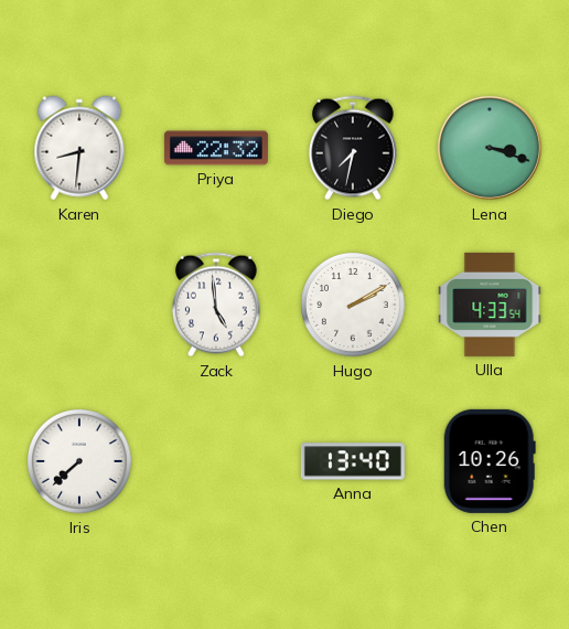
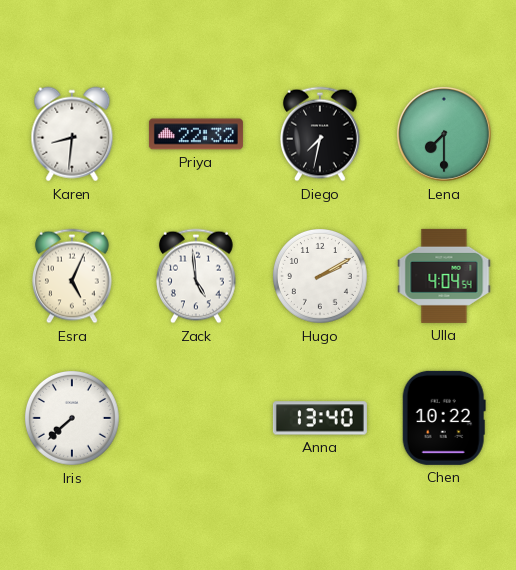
Lena: 3:18 -> 7:30 (444, 134)
Esra: none -> 5:04 (73, 276)
Ulla: 4:33 -> 4:04 (444, 276)
Chen: 10:26 -> 10:22 (444, 418)
